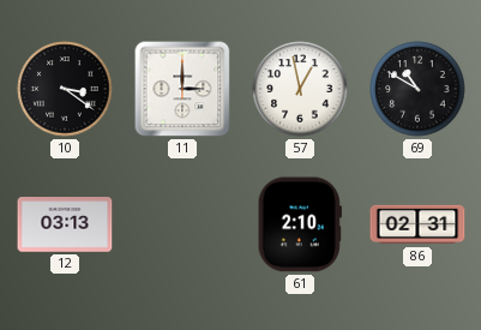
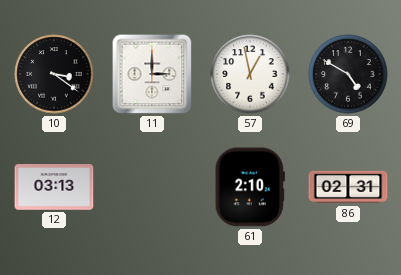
69: 10:50 -> 4:50 (348, 74)
